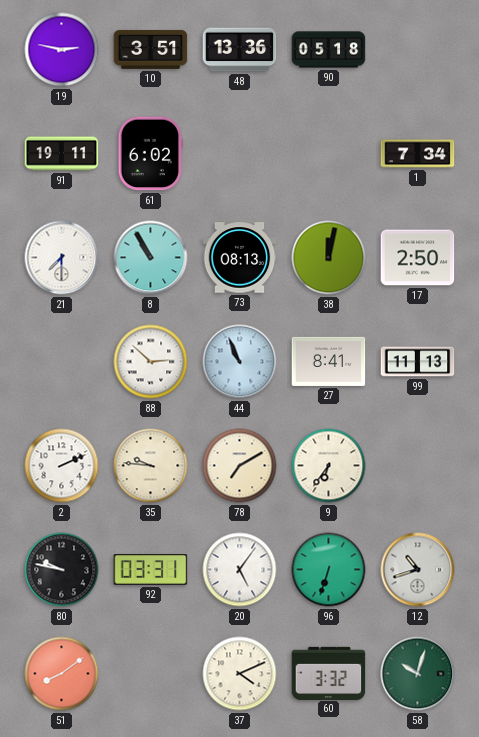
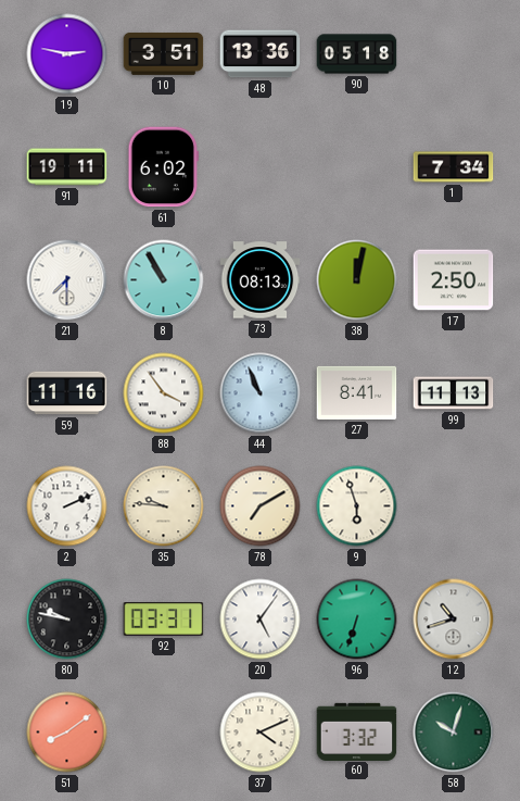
59: none -> 11:16 (67, 393)
88: 2:52 -> 3:54 (164, 393)
9: 6:36 -> 5:57 (357, 506)
